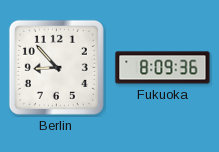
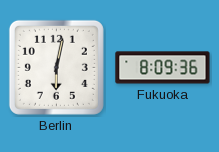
Berlin: 8:53 -> 6:02 (56, 67)
